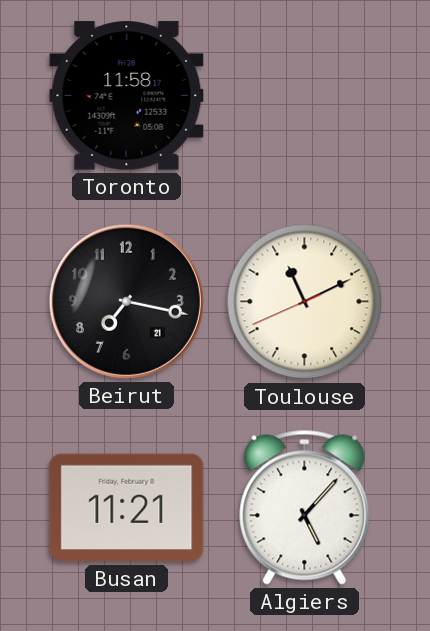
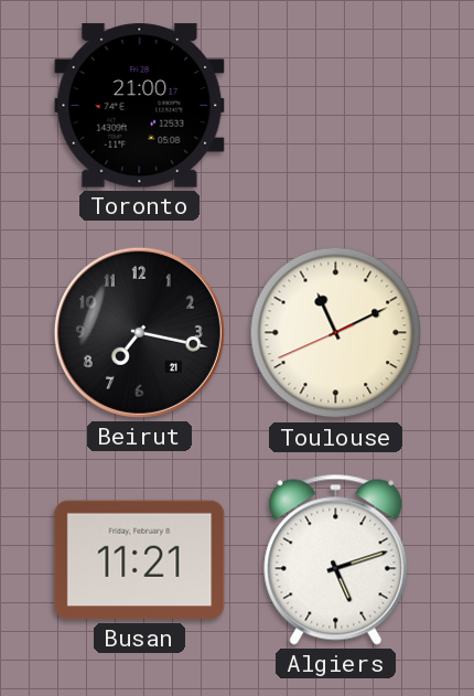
Toronto: 11:58 -> 21:00 (140, 106)
Algiers: 5:07 -> 5:12 (336, 559)
